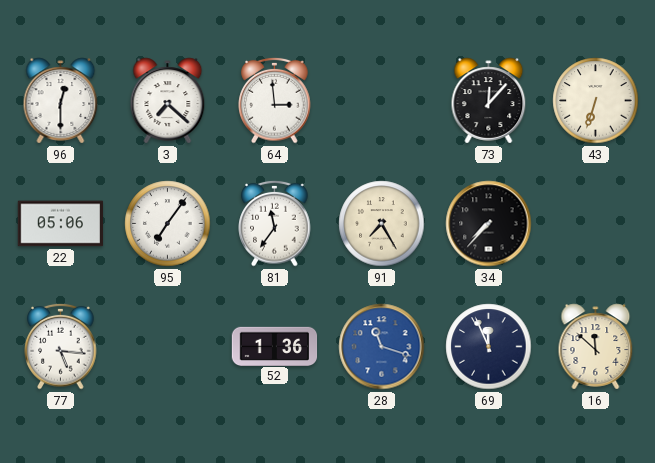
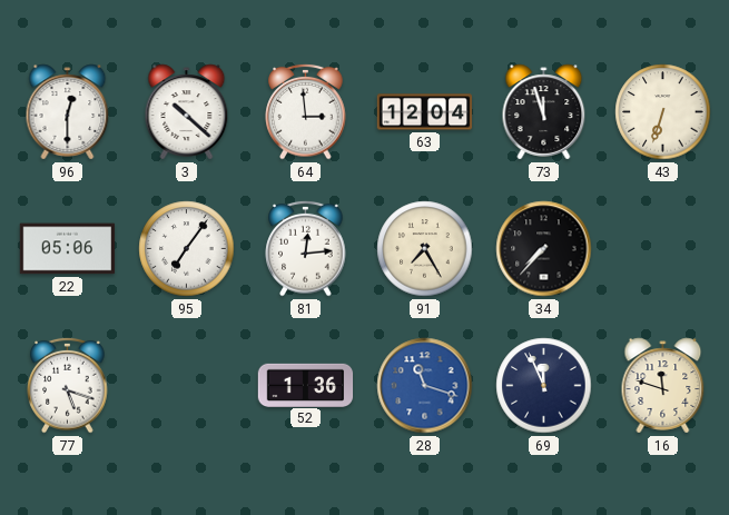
3: 7:22 -> 10:22 (187, 112)
63: none -> 12:04 (425, 112)
73: 12:07 -> 11:57 (544, 112)
81: 11:36 -> 12:14 (306, 248)
77: 5:16 -> 5:18 (68, 385)
16: 11:52 -> 11:48 (663, 386)
